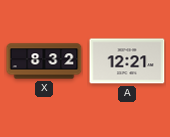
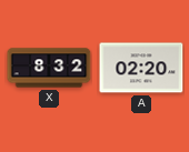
A: 12:21 -> 02:20 (141, 68)
